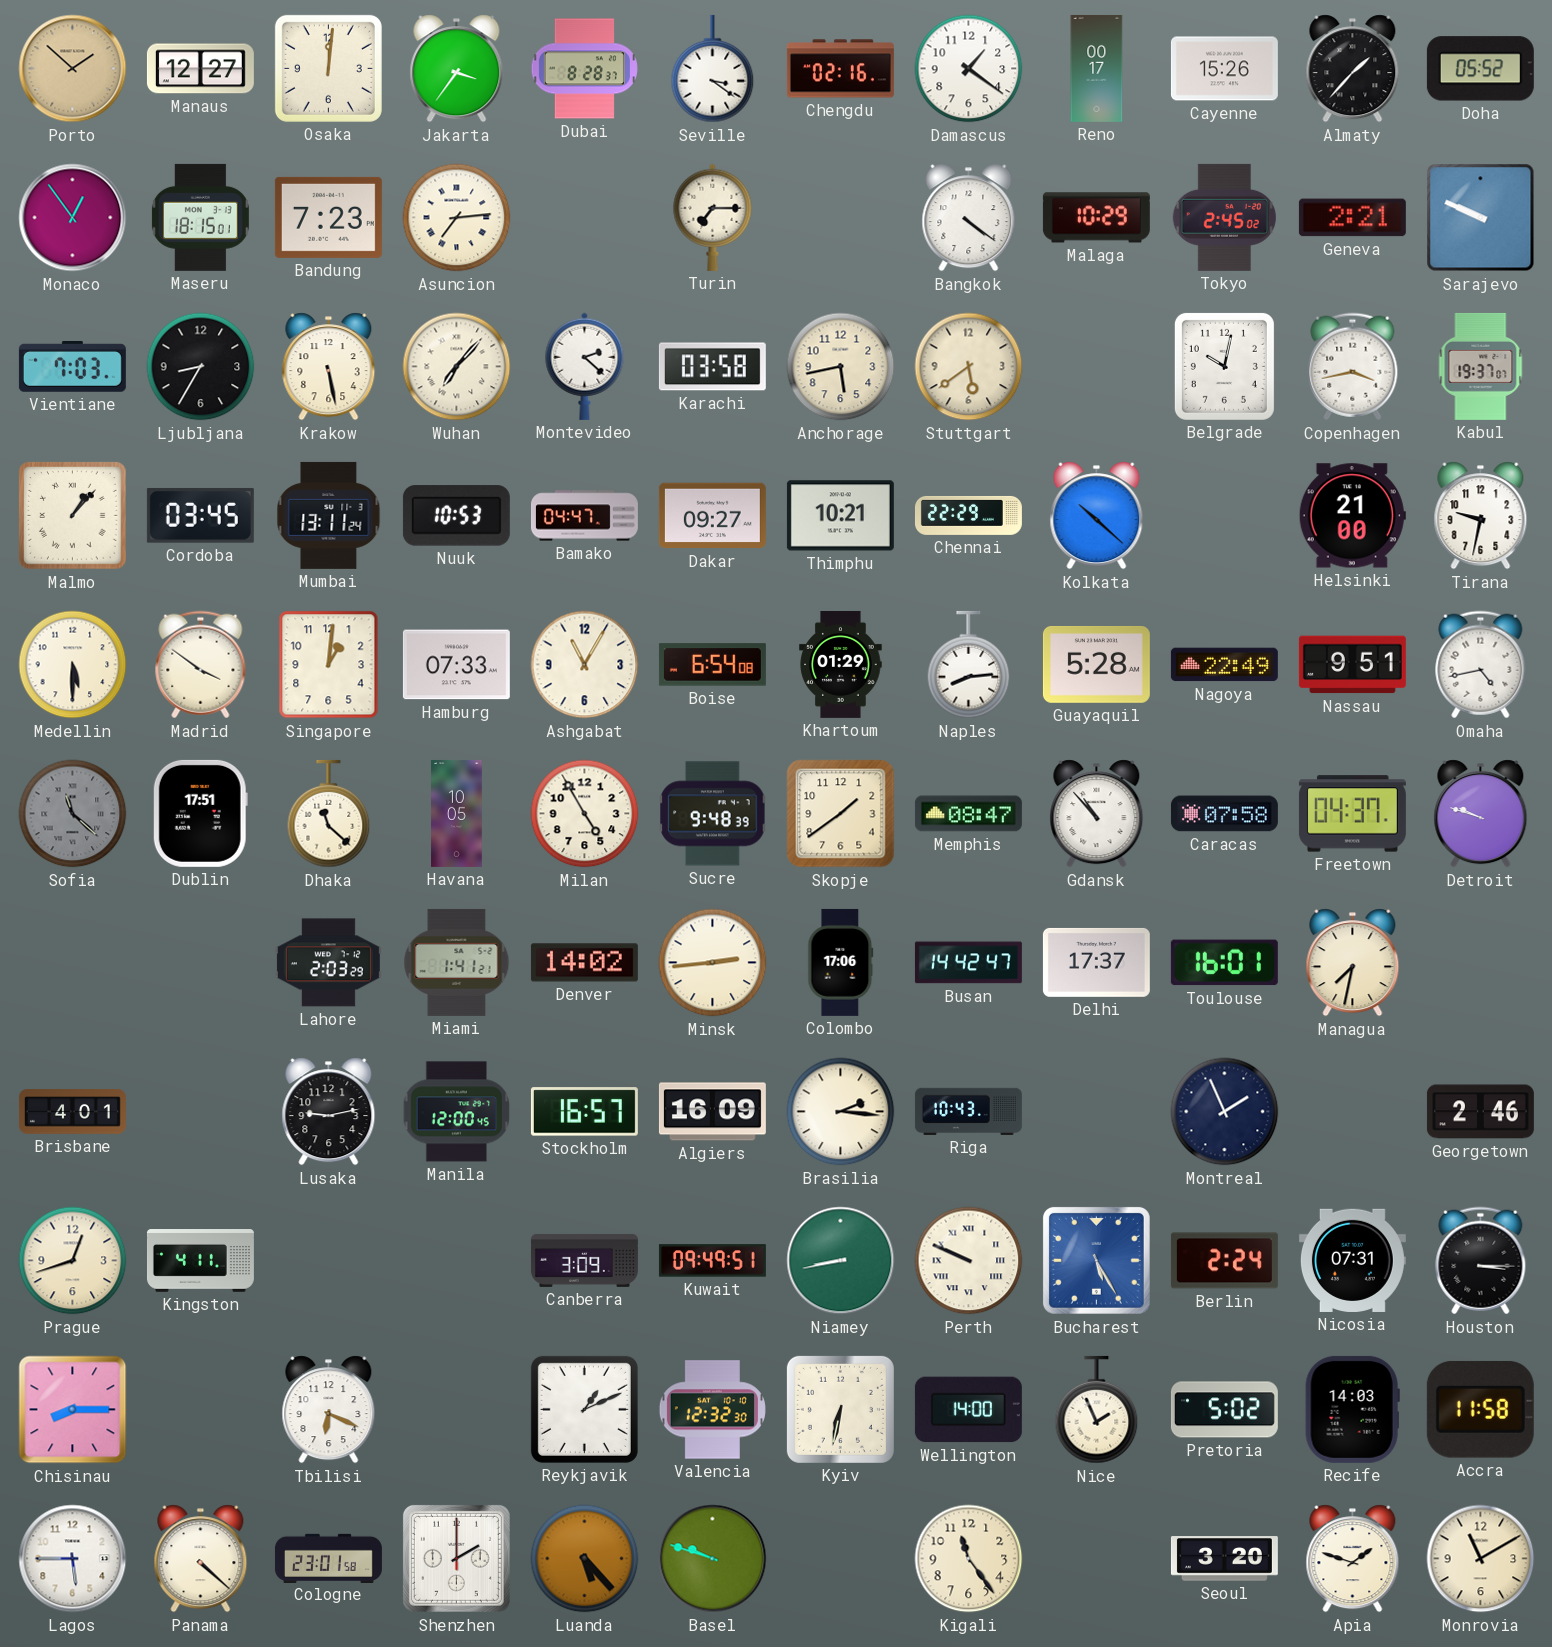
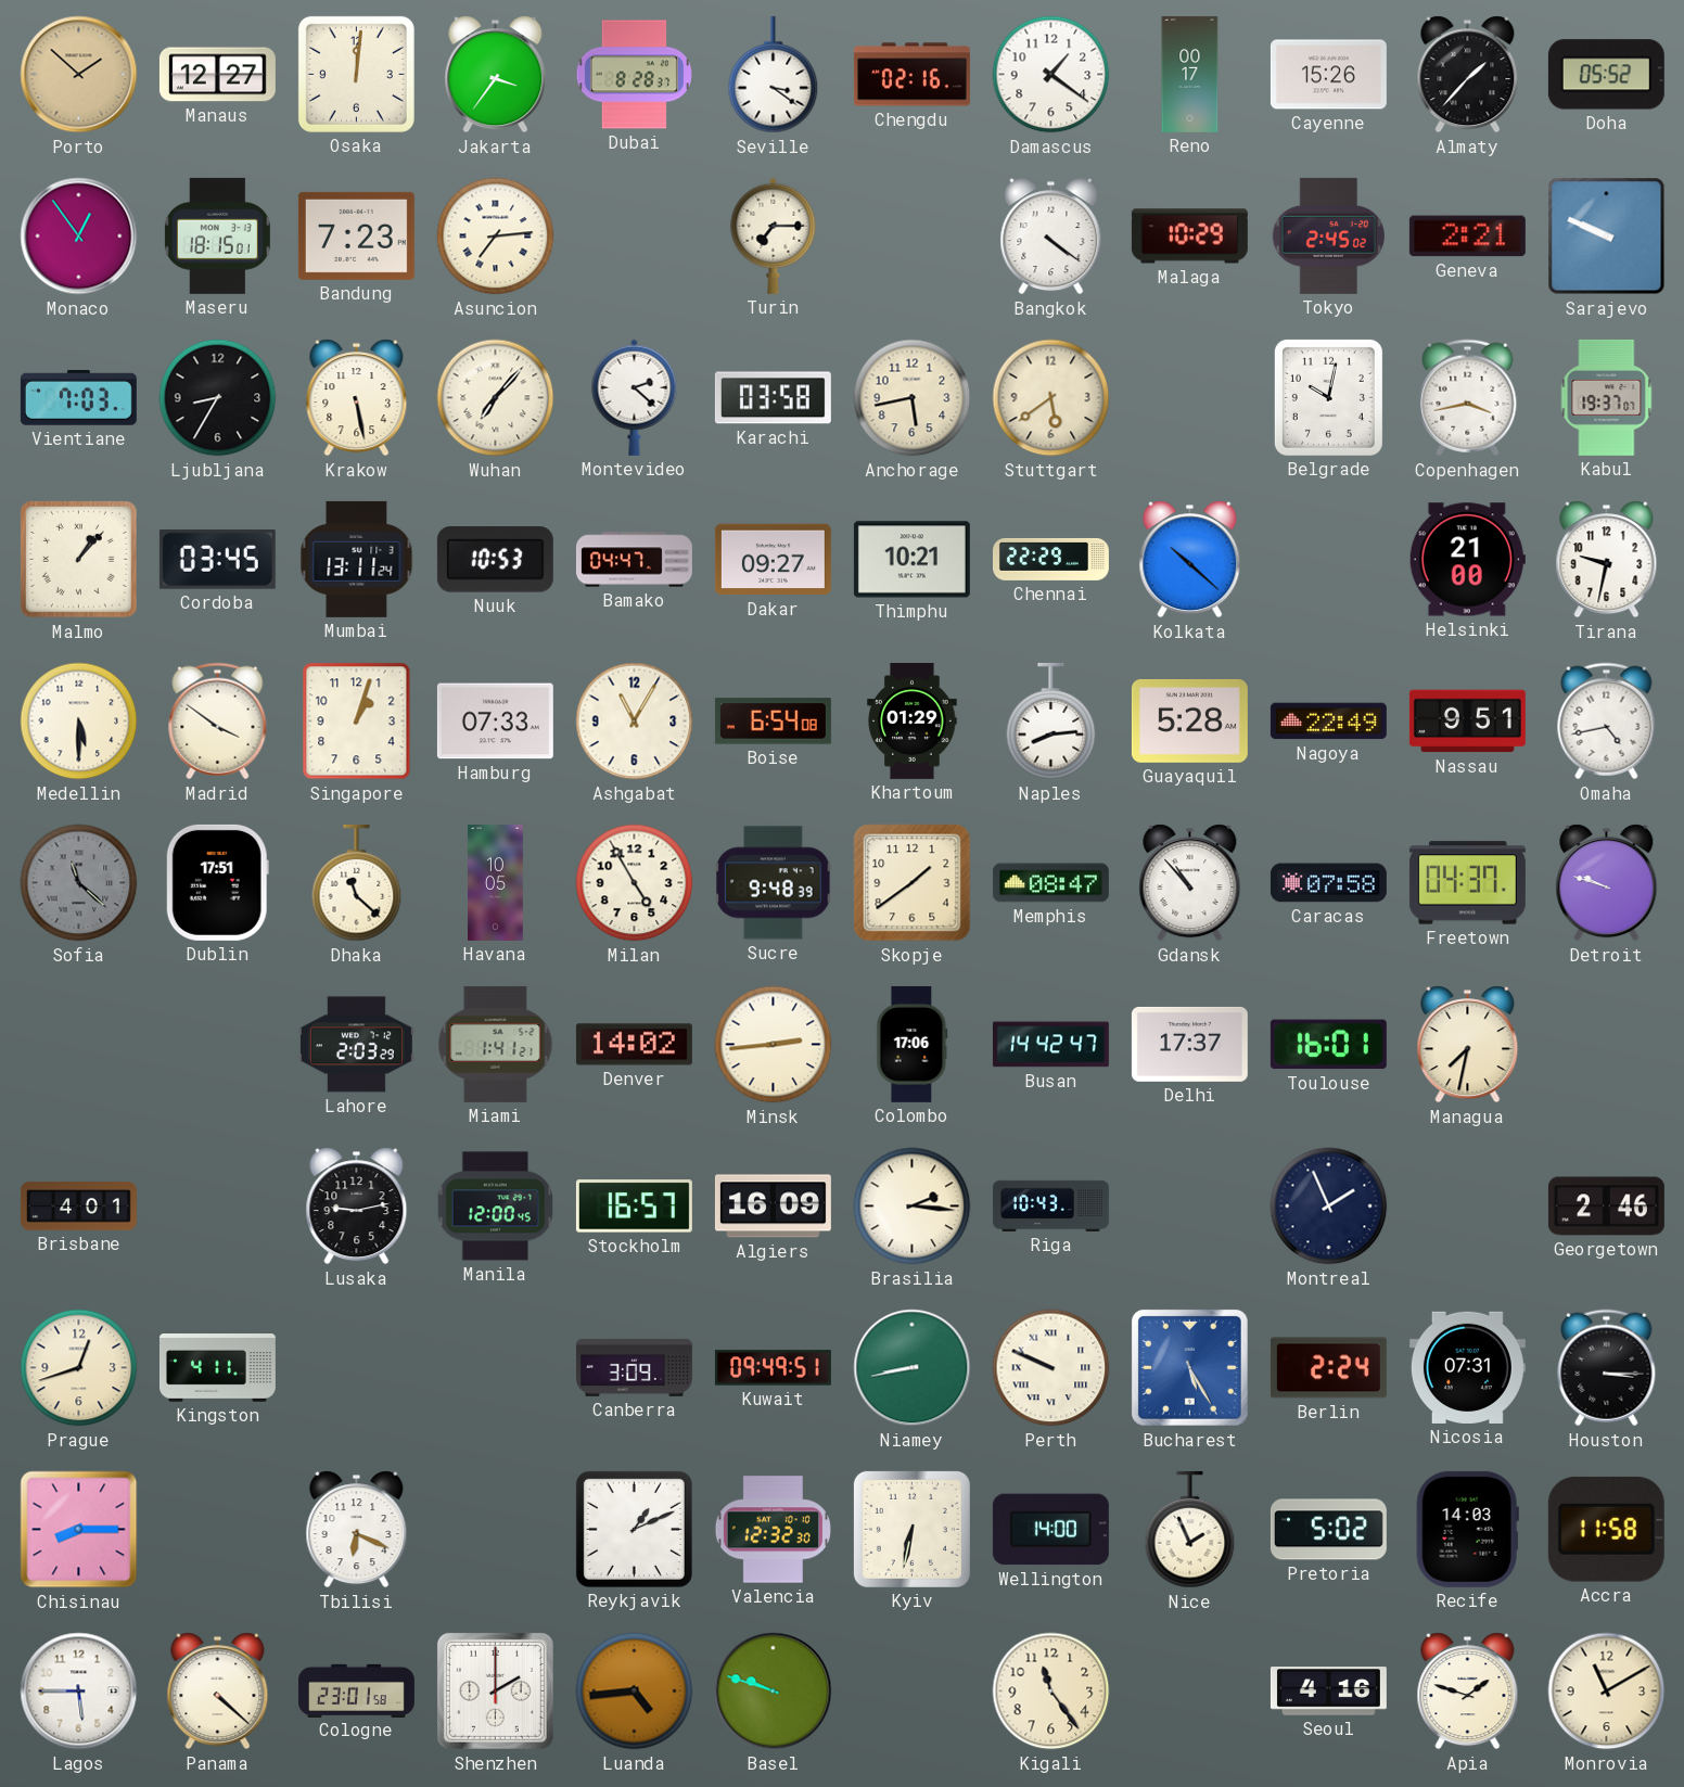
Singapore: 1:01 -> 1:03 (357, 722)
Luanda: 5:23 -> 4:44 (635, 1692)
Seoul: 3:20 -> 4:16 (1328, 1692)
